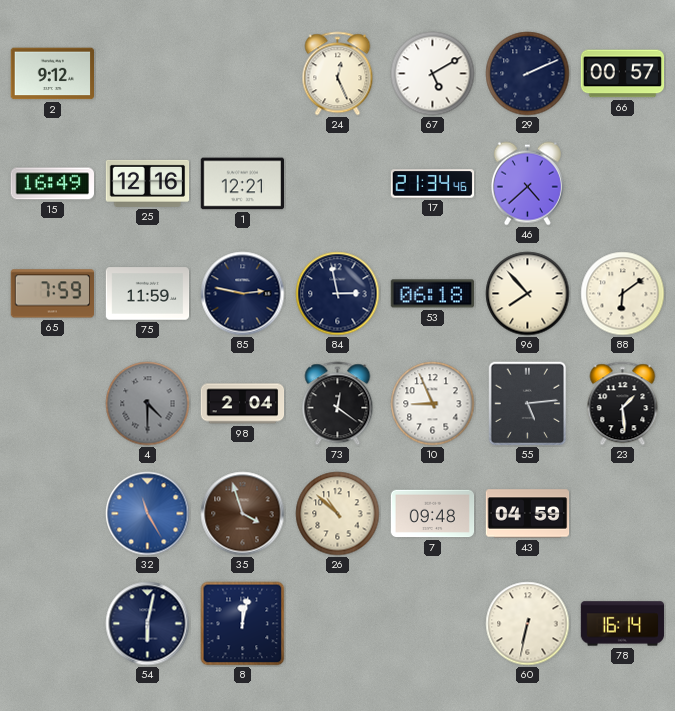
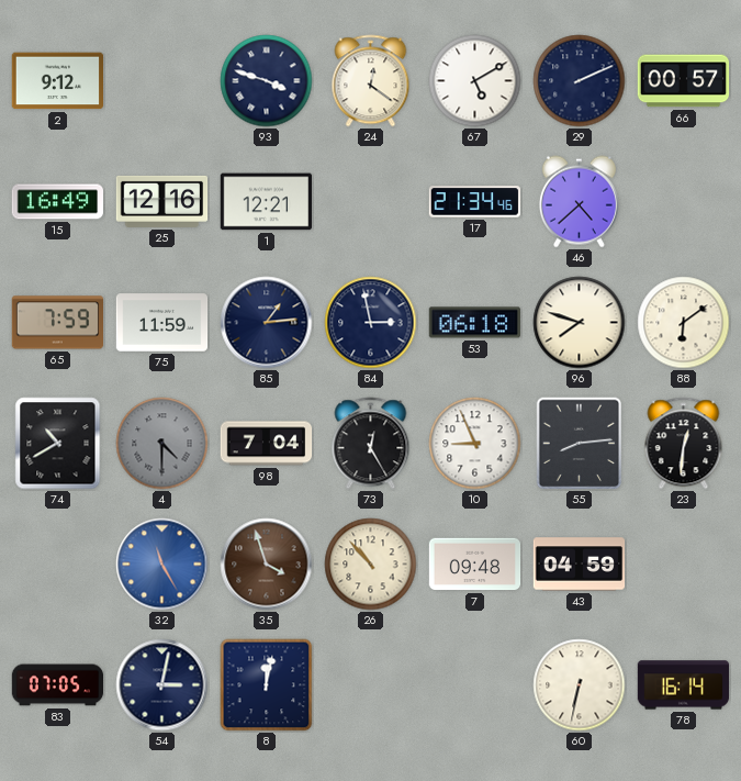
93: none -> 3:48 (267, 81)
24: 12:26 -> 12:21 (371, 81)
85: 2:47 -> 1:14 (267, 323)
96: 7:53 -> 7:48 (580, 323)
74: none -> 10:40 (58, 444)
98: 2:04 -> 7:04 (267, 444)
73: 12:21 -> 12:25 (371, 444)
55: 5:14 -> 8:14 (580, 444)
23: 1:29 -> 12:31 (684, 444)
26: 10:52 -> 10:53 (371, 565)
83: none -> 07:05 (58, 685)
54: 6:02 -> 3:02 (162, 685)
